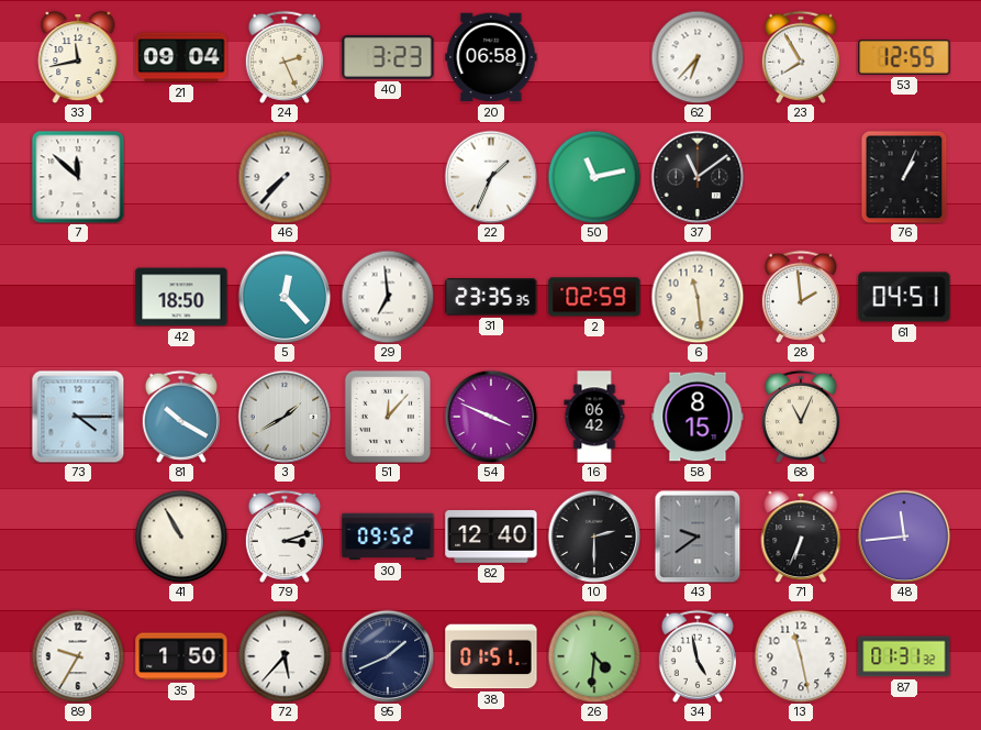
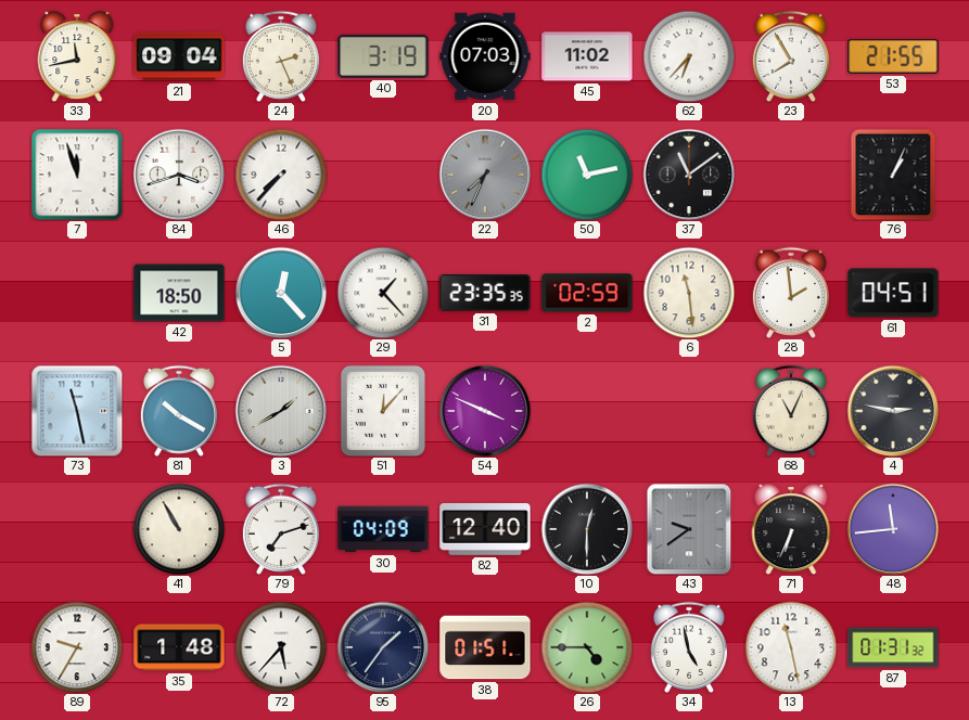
40: 3:23 -> 3:19 (383, 56)
20: 06:58 -> 07:03 (485, 56)
45: none -> 11:02 (587, 56)
53: 12:55 -> 21:55 (893, 56)
7: 11:52 -> 11:57 (77, 175)
84: none -> 3:42 (179, 175)
22: 1:34 -> 7:34 (485, 175)
22 dial: white -> grey (485, 175)
29: 6:59 -> 1:23 (383, 293)
73: 4:15 -> 11:28 (77, 411)
16: 06:42 -> none (594, 417)
58: 8:15 -> none (698, 417)
4: none -> 2:47 (893, 411)
79: 3:12 -> 7:12 (281, 529)
30: 09:52 -> 04:09 (383, 529)
10: 2:30 -> 12:30 (587, 529)
35: 1:50 -> 1:48 (179, 647)
95: 1:41 -> 1:36 (383, 647)
26: 4:31 -> 4:45 (587, 647)
